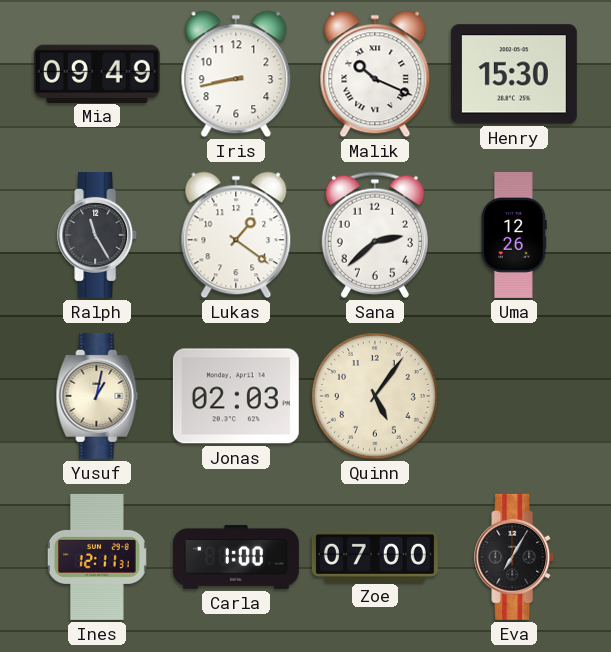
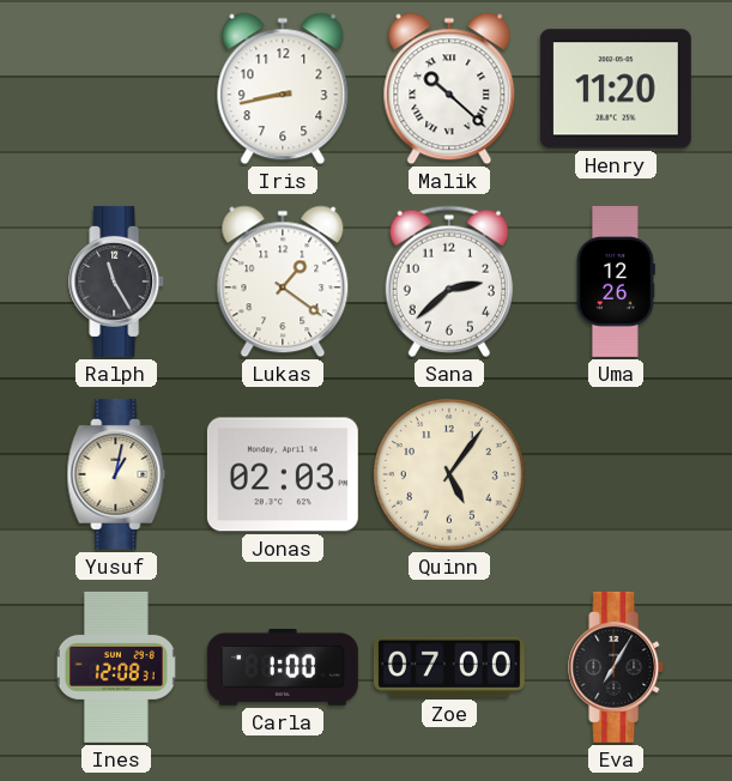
Mia: 09:49 -> none (97, 73)
Malik: 10:19 -> 10:22 (449, 89)
Henry: 15:30 -> 11:20 (616, 89)
Ines: 12:11 -> 12:08 (116, 667)
